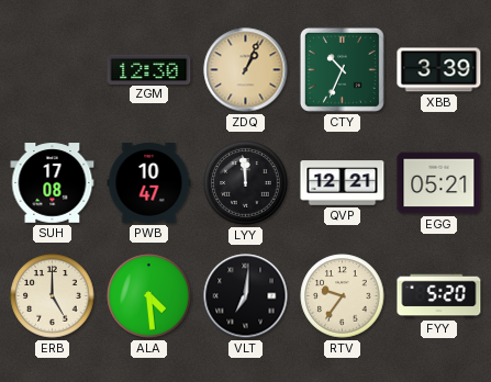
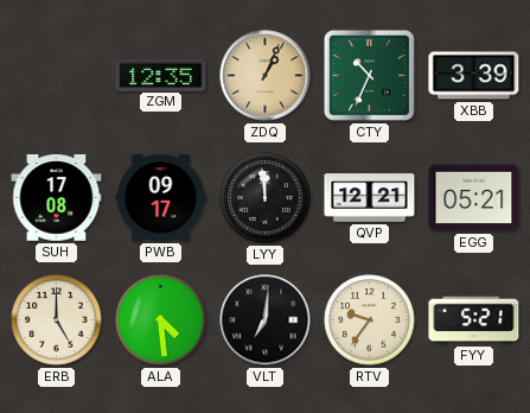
ZGM: 12:30 -> 12:35 (161, 75)
PWB: 10:47 -> 09:17 (161, 197)
FYY: 5:20 -> 5:21 (474, 320)
